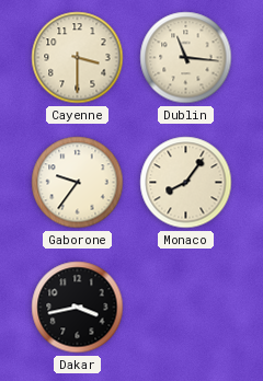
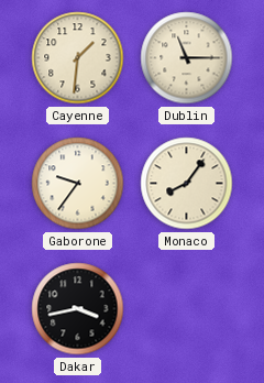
Cayenne: 3:30 -> 1:31 (78, 58)
Dublin: 11:16 -> 11:15 (187, 58)
